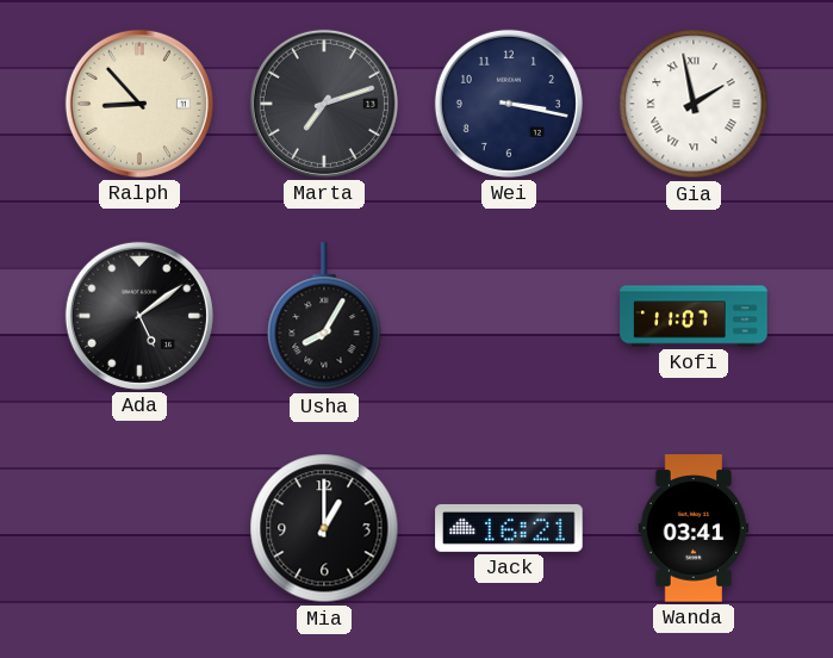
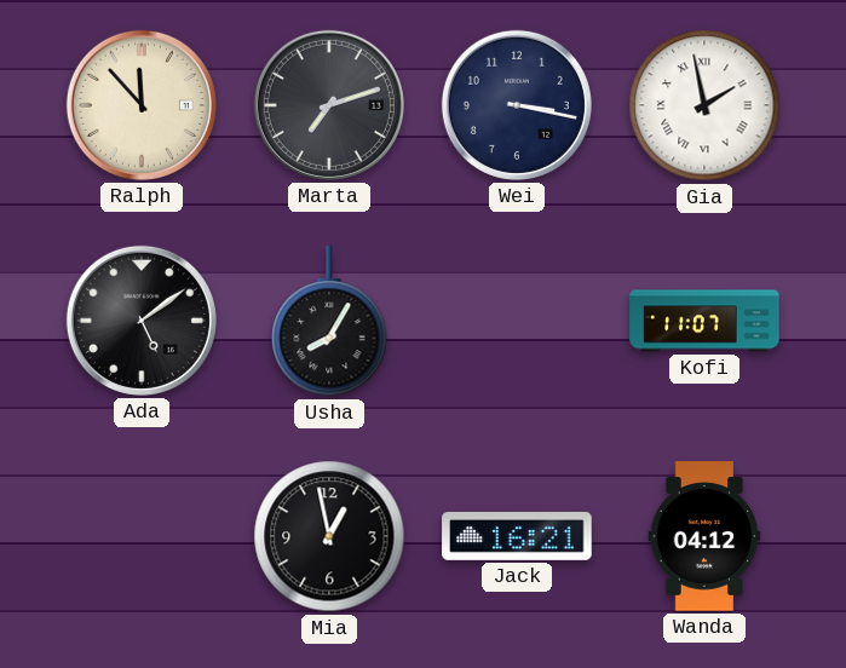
Ralph: 8:53 -> 11:53 (142, 105)
Mia: 1:00 -> 12:58 (329, 536)
Wanda: 03:41 -> 04:12 (704, 536)
